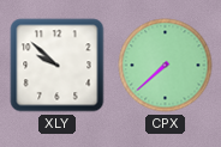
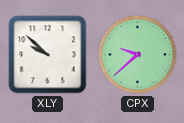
CPX: 7:38 -> 9:38 (138, 55)
